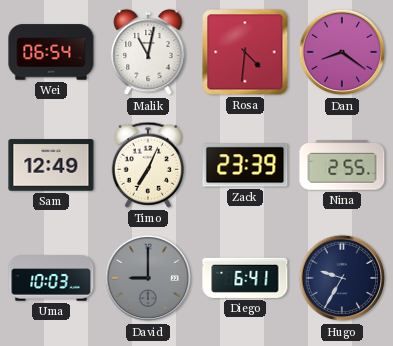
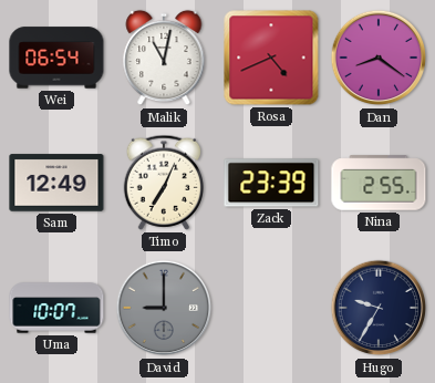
Rosa: 4:31 -> 4:41 (271, 58)
Uma: 10:03 -> 10:07 (56, 308)
Diego: 6:41 -> none (245, 278)
